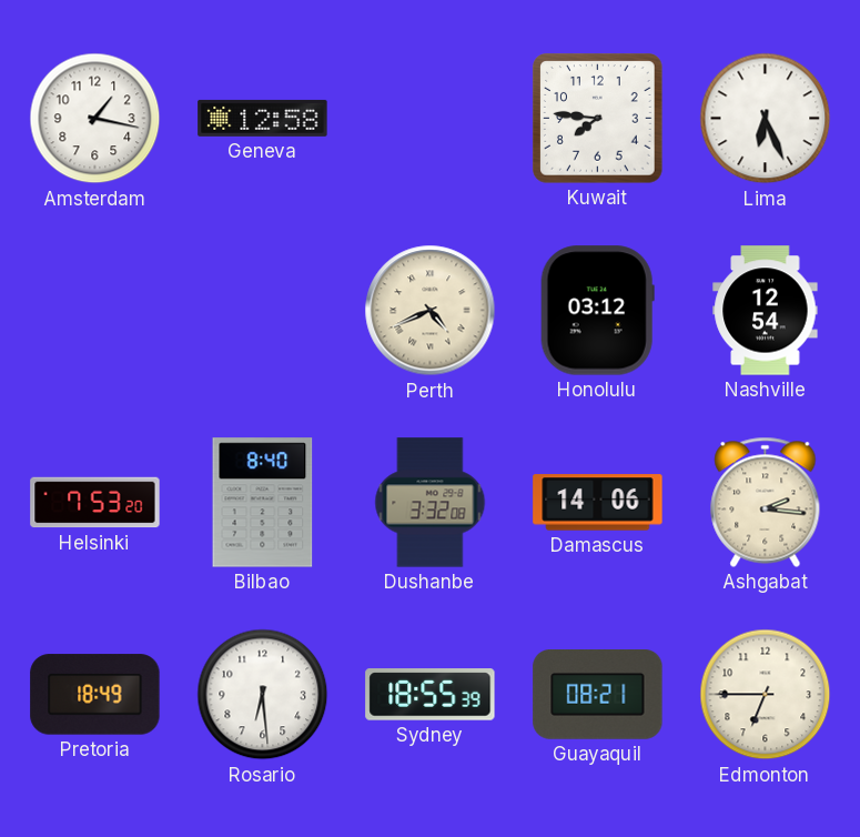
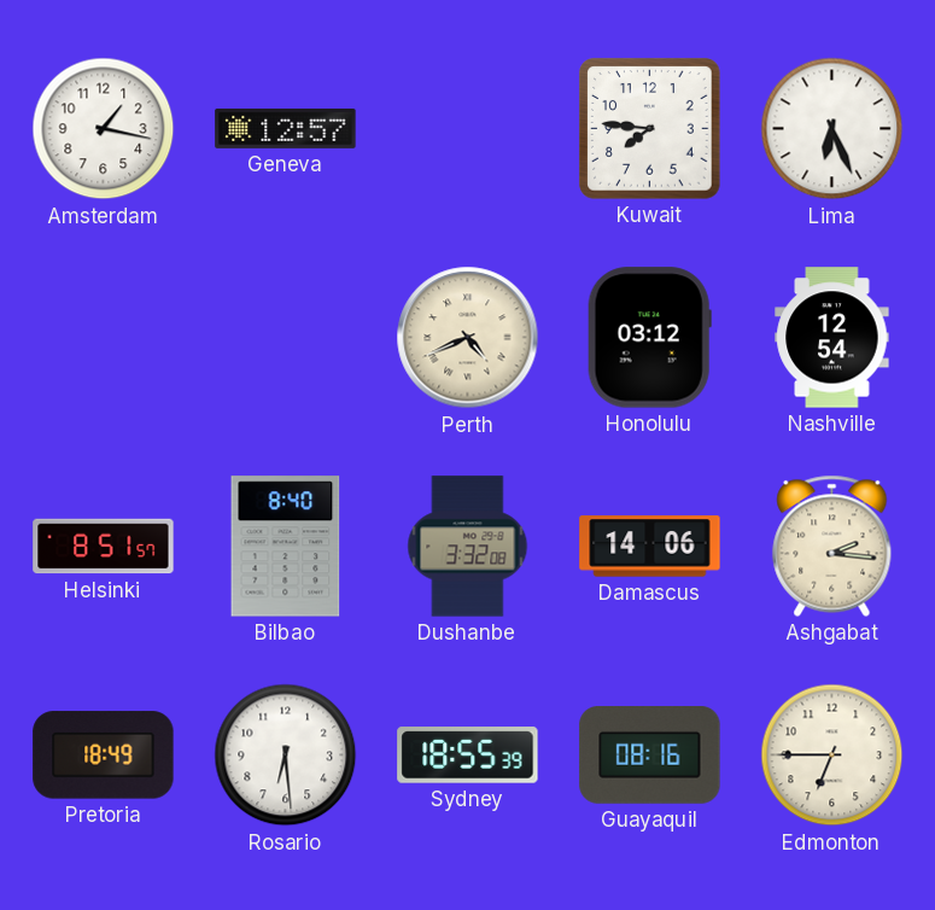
Geneva: 12:58 -> 12:57 (286, 128)
Helsinki: 7:53 -> 8:51 (104, 547)
Guayaquil: 08:21 -> 08:16 (650, 756)
